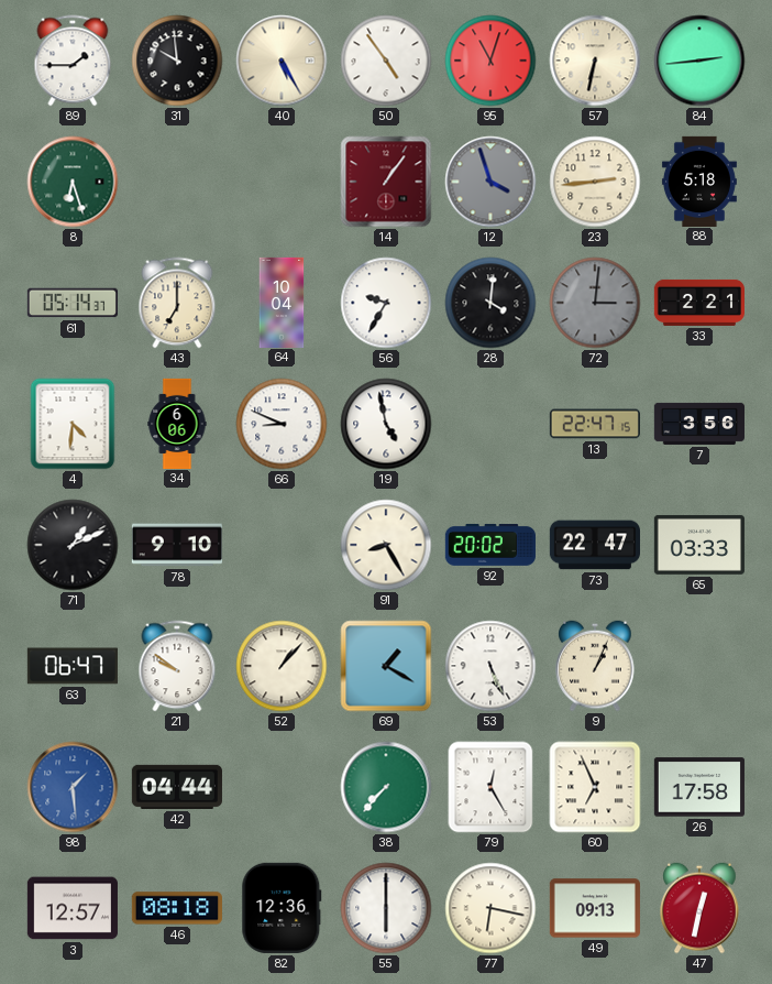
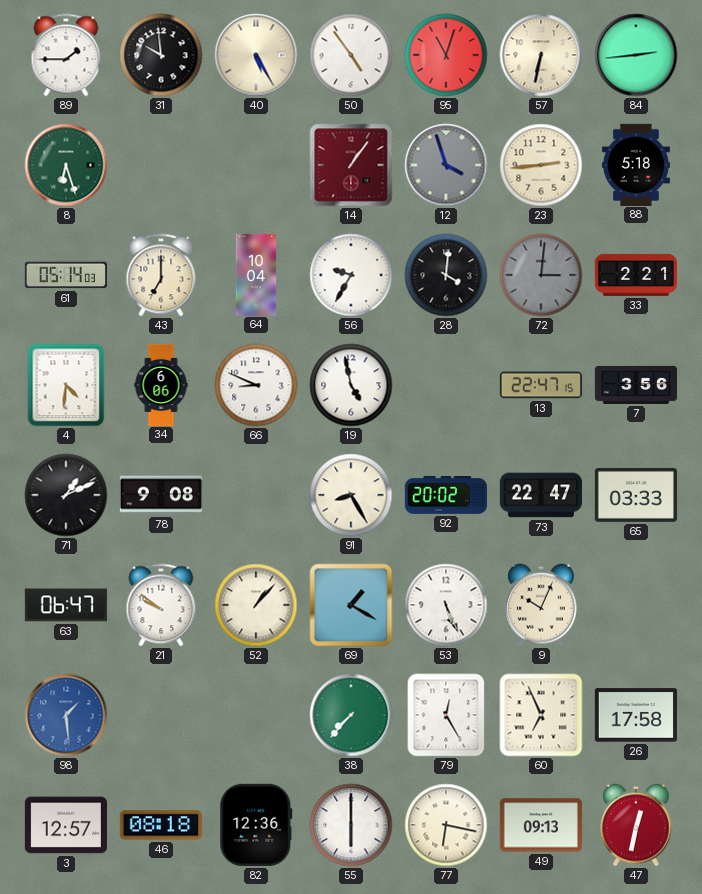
61: 05:14:37 -> 05:14:03 (66, 275)
78: 9:10 -> 9:08 (161, 495)
9: 1:04 -> 10:04 (541, 605)
42: 04:44 -> none (176, 787)
